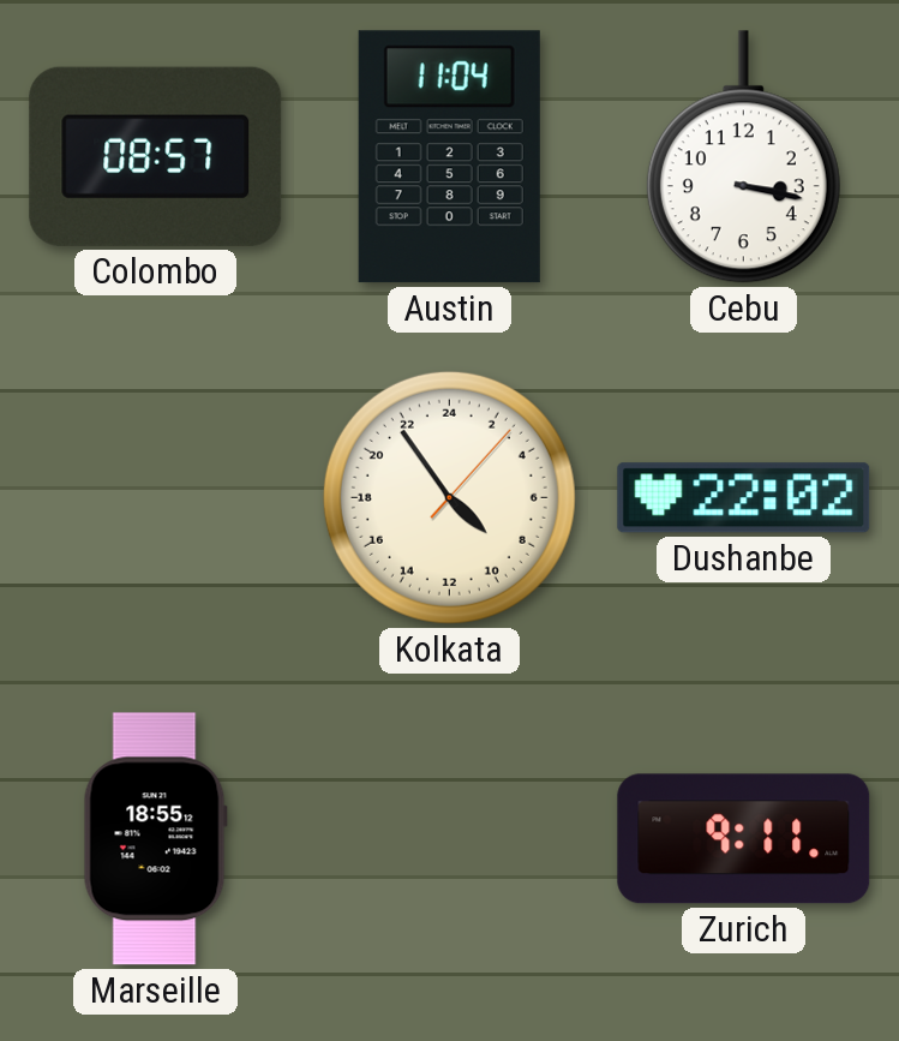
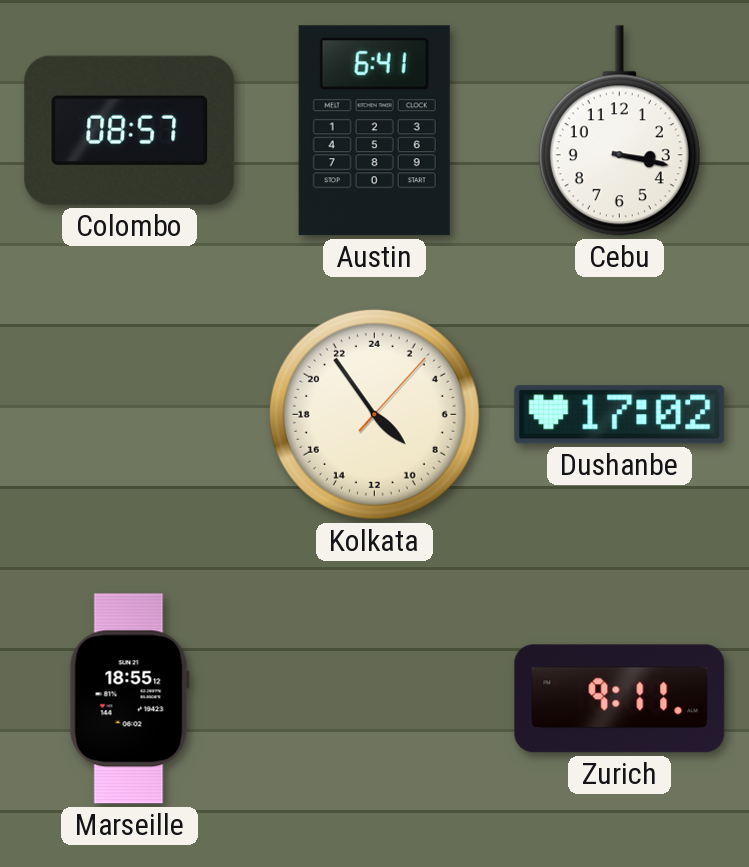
Austin: 11:04 -> 6:41 (374, 131)
Dushanbe: 22:02 -> 17:02 (620, 415)
